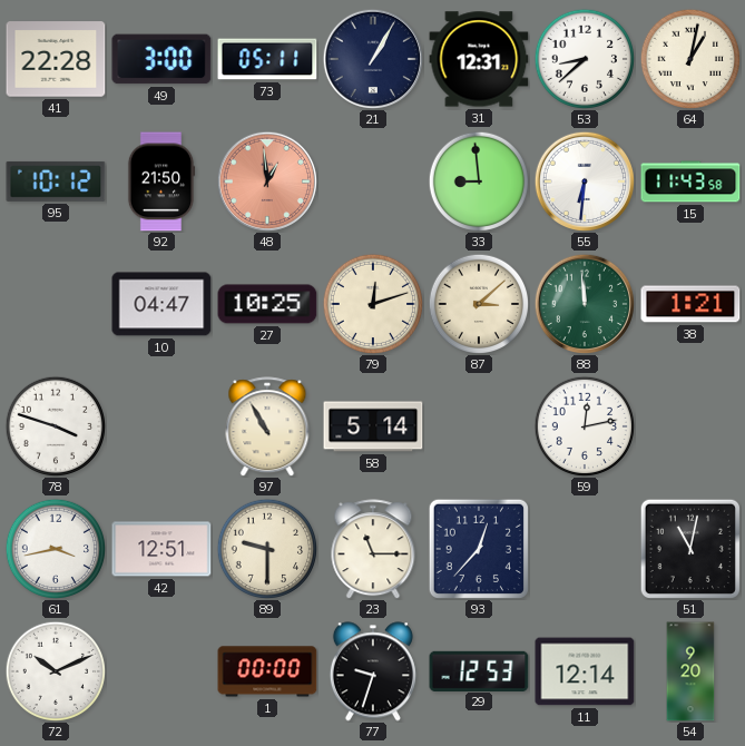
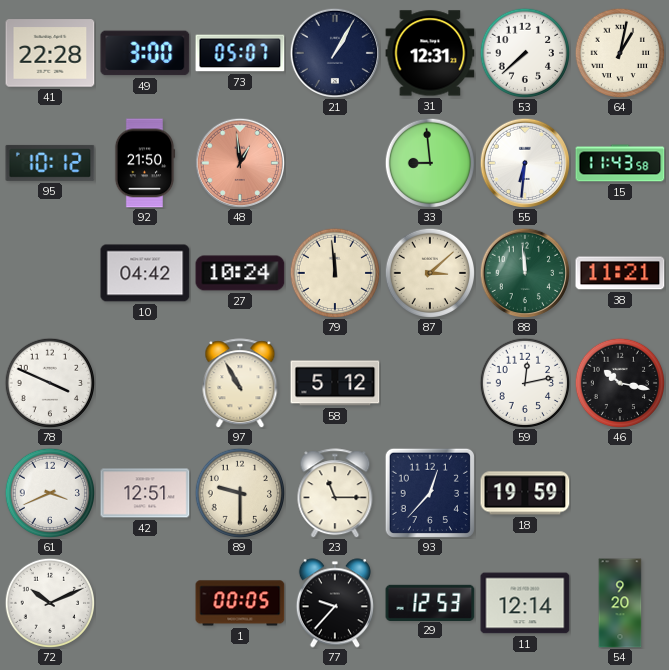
73: 05:11 -> 05:07 (240, 53)
53: 8:38 -> 7:38 (524, 52)
10: 04:47 -> 04:42 (145, 273)
27: 10:25 -> 10:24 (240, 273)
79: 12:12 -> 11:59 (334, 272)
38: 1:21 -> 11:21 (620, 273)
78: 3:48 -> 3:49 (49, 382)
58: 5:14 -> 5:12 (335, 383)
46: none -> 10:17 (619, 382)
61: 3:43 -> 3:41 (49, 492)
18: none -> 19:59 (525, 493)
51: 11:02 -> none (689, 548)
1: 00:00 -> 00:05 (240, 603)
77: 9:33 -> 9:37 (335, 603)
